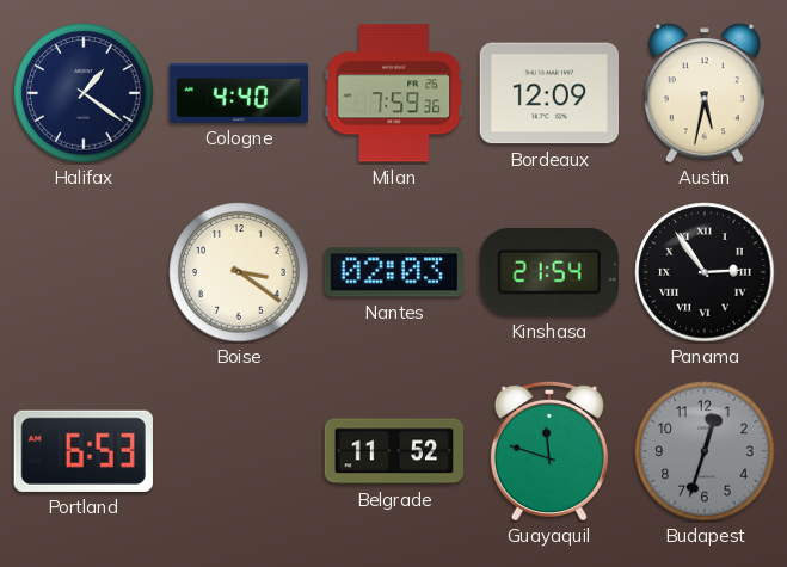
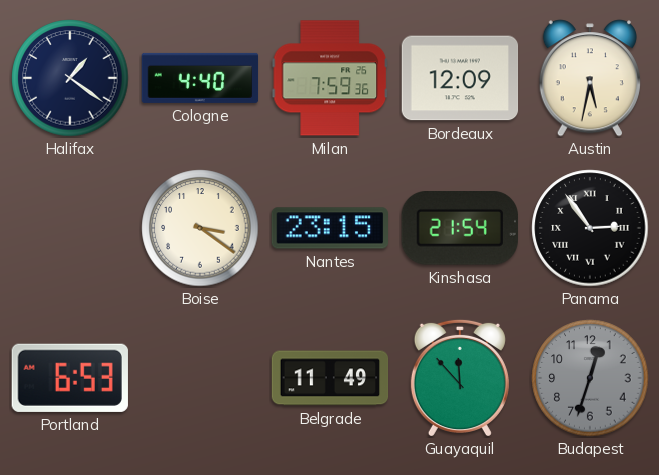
Nantes: 02:03 -> 23:15 (330, 228)
Belgrade: 11:52 -> 11:49 (330, 378)
Guayaquil: 11:48 -> 11:53 (460, 378)
